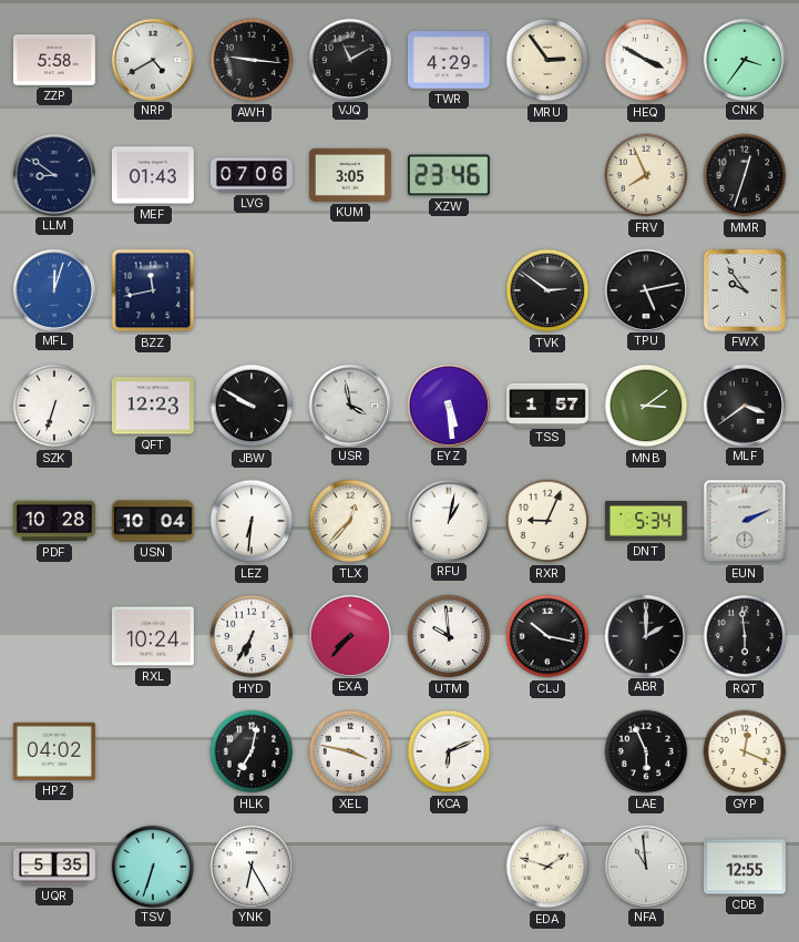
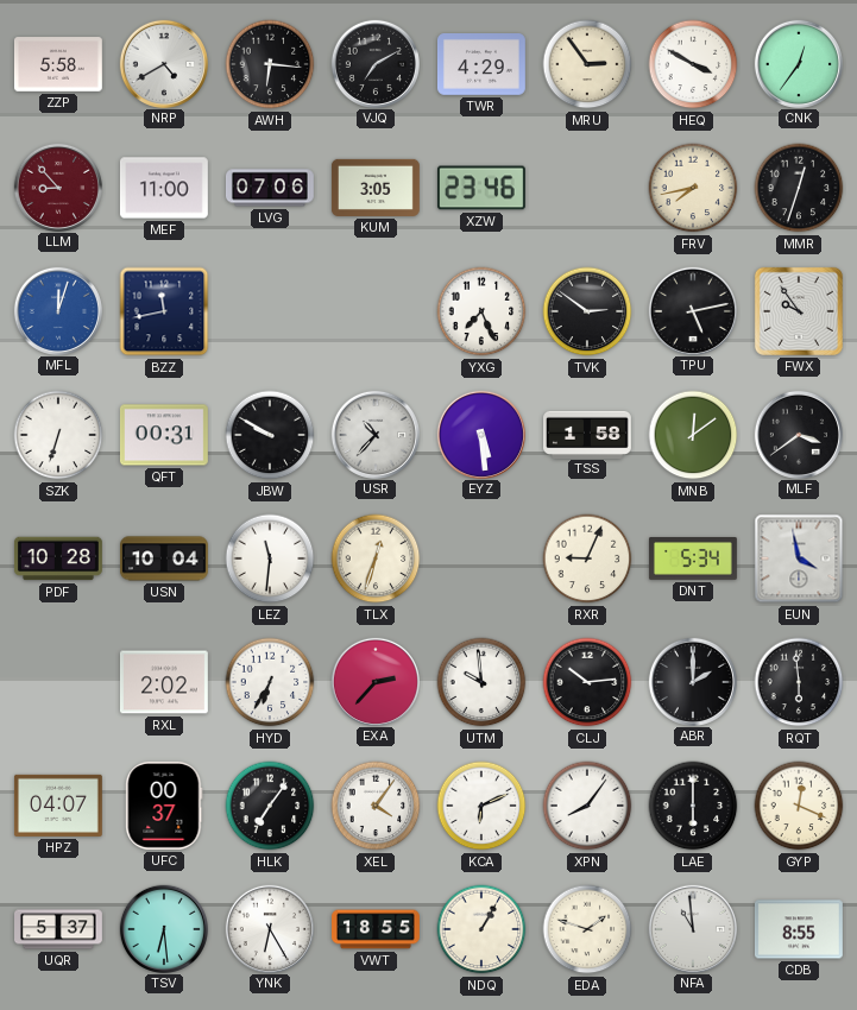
AWH: 9:16 -> 6:16 (270, 64)
VJQ: 11:10 -> 7:10 (374, 63)
CNK: 3:36 -> 12:36 (798, 63)
LLM: 8:51 -> 8:53 (57, 187)
LLM dial: navy -> burgundy (57, 187)
MEF: 01:43 -> 11:00 (164, 188)
FRV: 7:56 -> 7:43 (693, 188)
YXG: none -> 7:26 (481, 311)
QFT: 12:23 -> 00:31 (164, 435)
USR: 3:58 -> 10:37 (374, 434)
TSS: 1:57 -> 1:58 (588, 434)
MNB: 3:09 -> 12:09 (693, 435)
LEZ: 6:31 -> 11:31 (270, 558)
TLX: 12:37 -> 12:33 (376, 558)
RFU: 1:02 -> none (448, 520)
EUN: 2:11 -> 3:58 (799, 558)
RXL: 10:24 -> 2:02 (164, 682)
EXA: 7:37 -> 2:37 (374, 681)
CLJ: 10:17 -> 10:14 (587, 682)
HPZ: 04:02 -> 04:07 (58, 806)
UFC: none -> 00:37 (164, 806)
HLK: 7:02 -> 7:06 (270, 806)
XEL: 3:47 -> 4:06 (376, 806)
XPN: none -> 8:06 (587, 806)
LAE: 5:56 -> 6:00 (693, 806)
UQR: 5:35 -> 5:37 (59, 929)
TSV: 6:33 -> 6:29 (163, 928)
VWT: none -> 18:55 (377, 929)
NDQ: none -> 1:05 (481, 929)
CDB: 12:55 -> 8:55 (799, 929)
